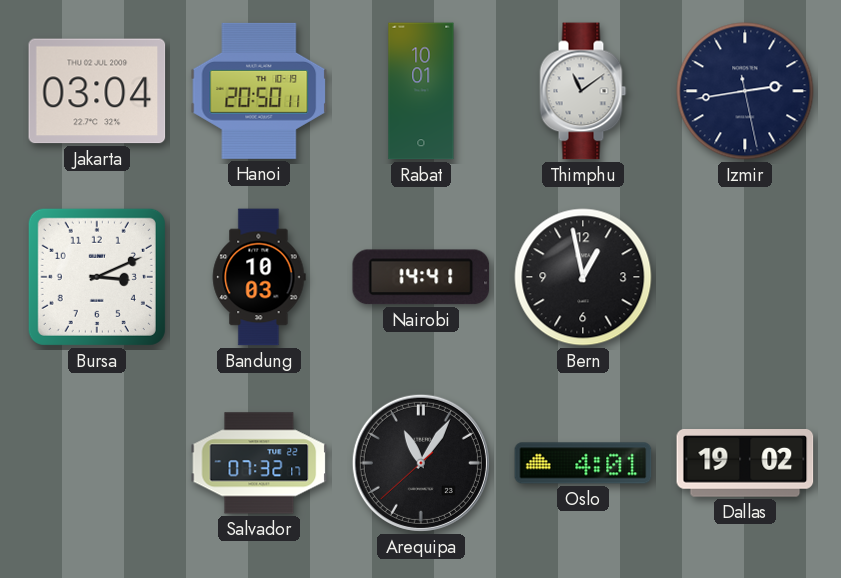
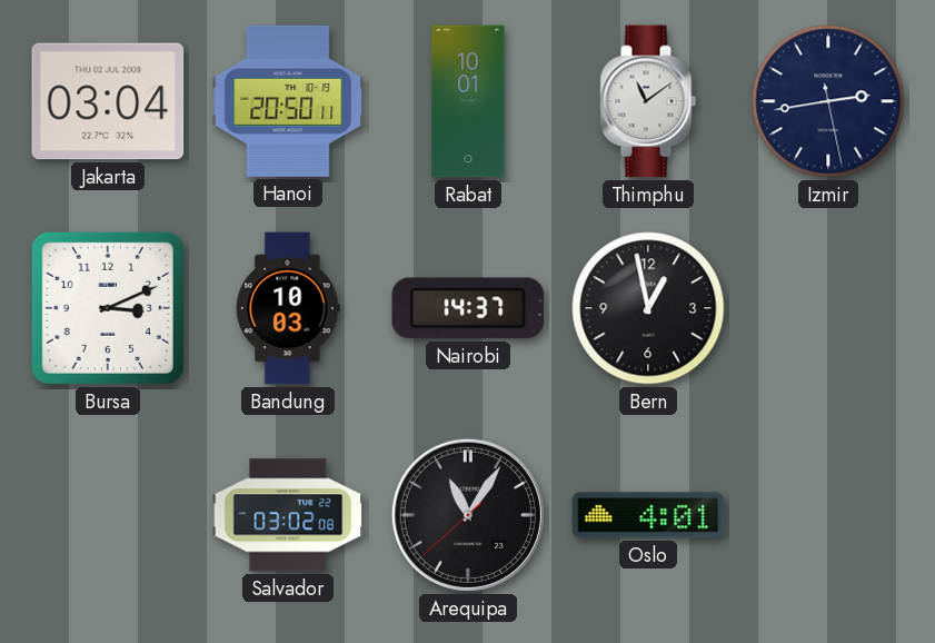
Nairobi: 14:41 -> 14:37 (468, 308)
Salvador: 07:32 -> 03:02 (288, 515)
Dallas: 19:02 -> none (745, 464)
